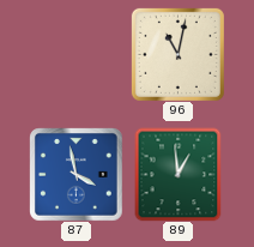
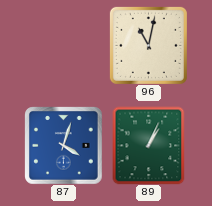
87: 3:58 -> 4:03 (63, 145)
89: 12:59 -> 1:04 (149, 145)
